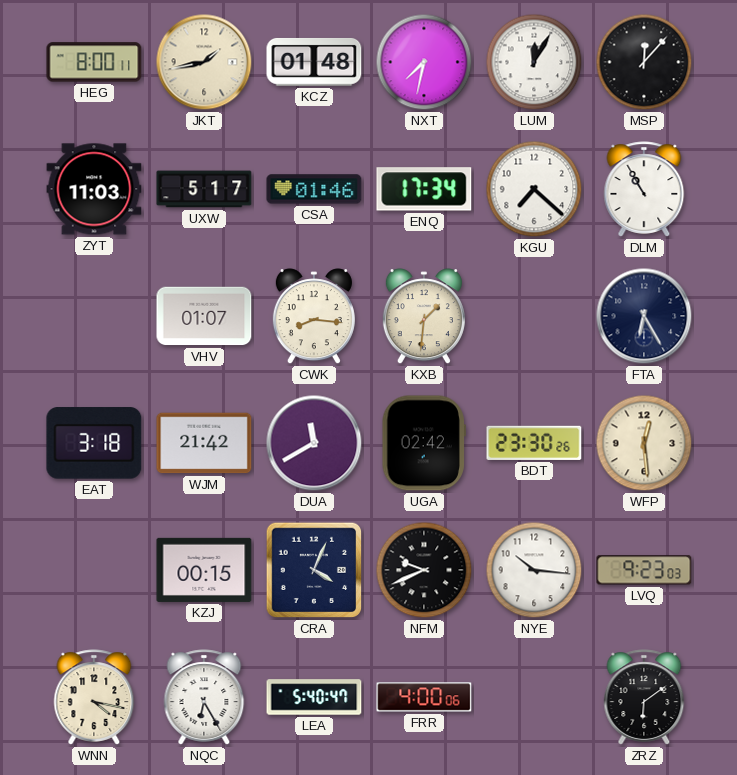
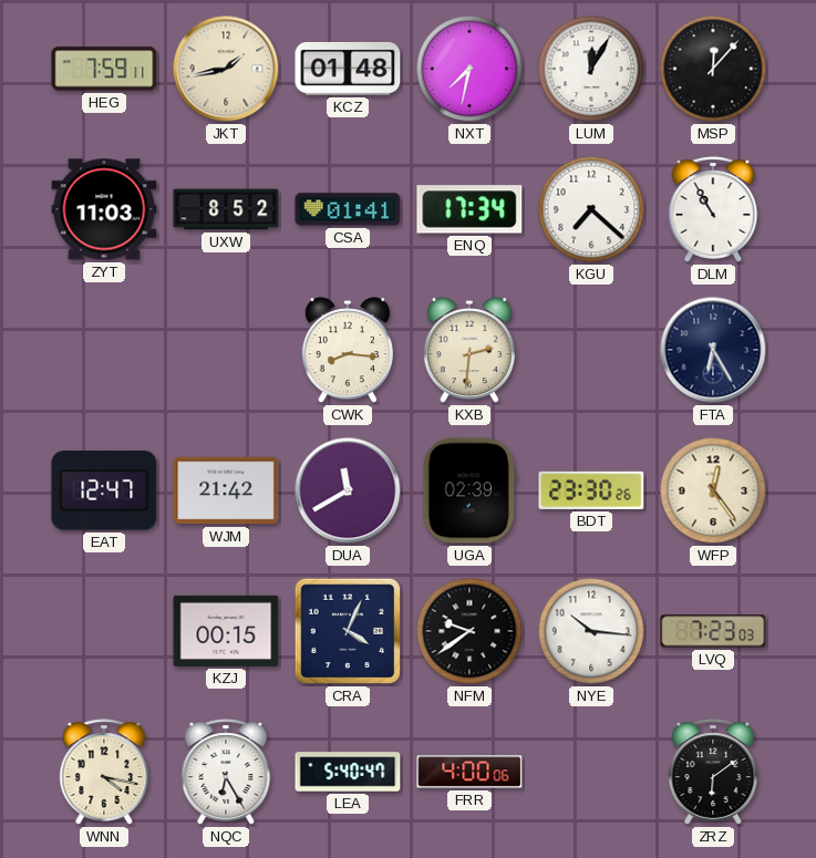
HEG: 8:00 -> 7:59 (104, 69)
UXW: 5:17 -> 8:52 (226, 209)
CSA: 01:46 -> 01:41 (348, 209)
VHV: 01:07 -> none (204, 316)
KXB: 1:31 -> 2:31 (469, 351)
EAT: 3:18 -> 12:47 (104, 490)
UGA: 02:42 -> 02:39 (469, 490)
WFP: 12:29 -> 12:24 (713, 490)
NFM: 9:41 -> 9:39 (469, 631)
LVQ: 9:23 -> 7:23 (713, 631)
